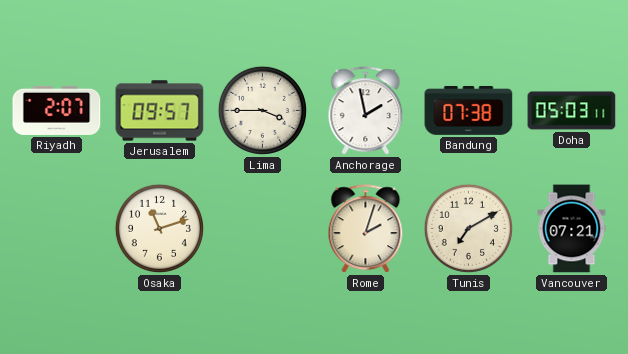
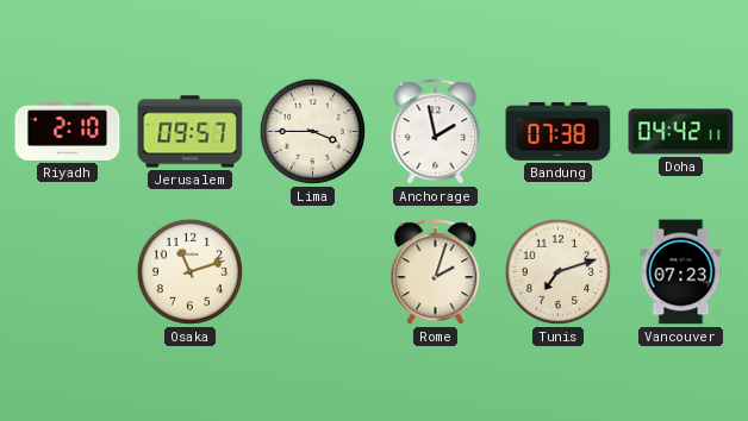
Riyadh: 2:07 -> 2:10 (68, 131)
Doha: 05:03 -> 04:42 (681, 132)
Tunis: 7:10 -> 7:12 (557, 271)
Vancouver: 07:21 -> 07:23 (681, 272)
